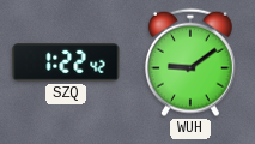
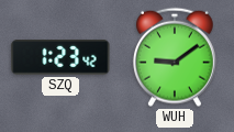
SZQ: 1:22 -> 1:23 (60, 58)
